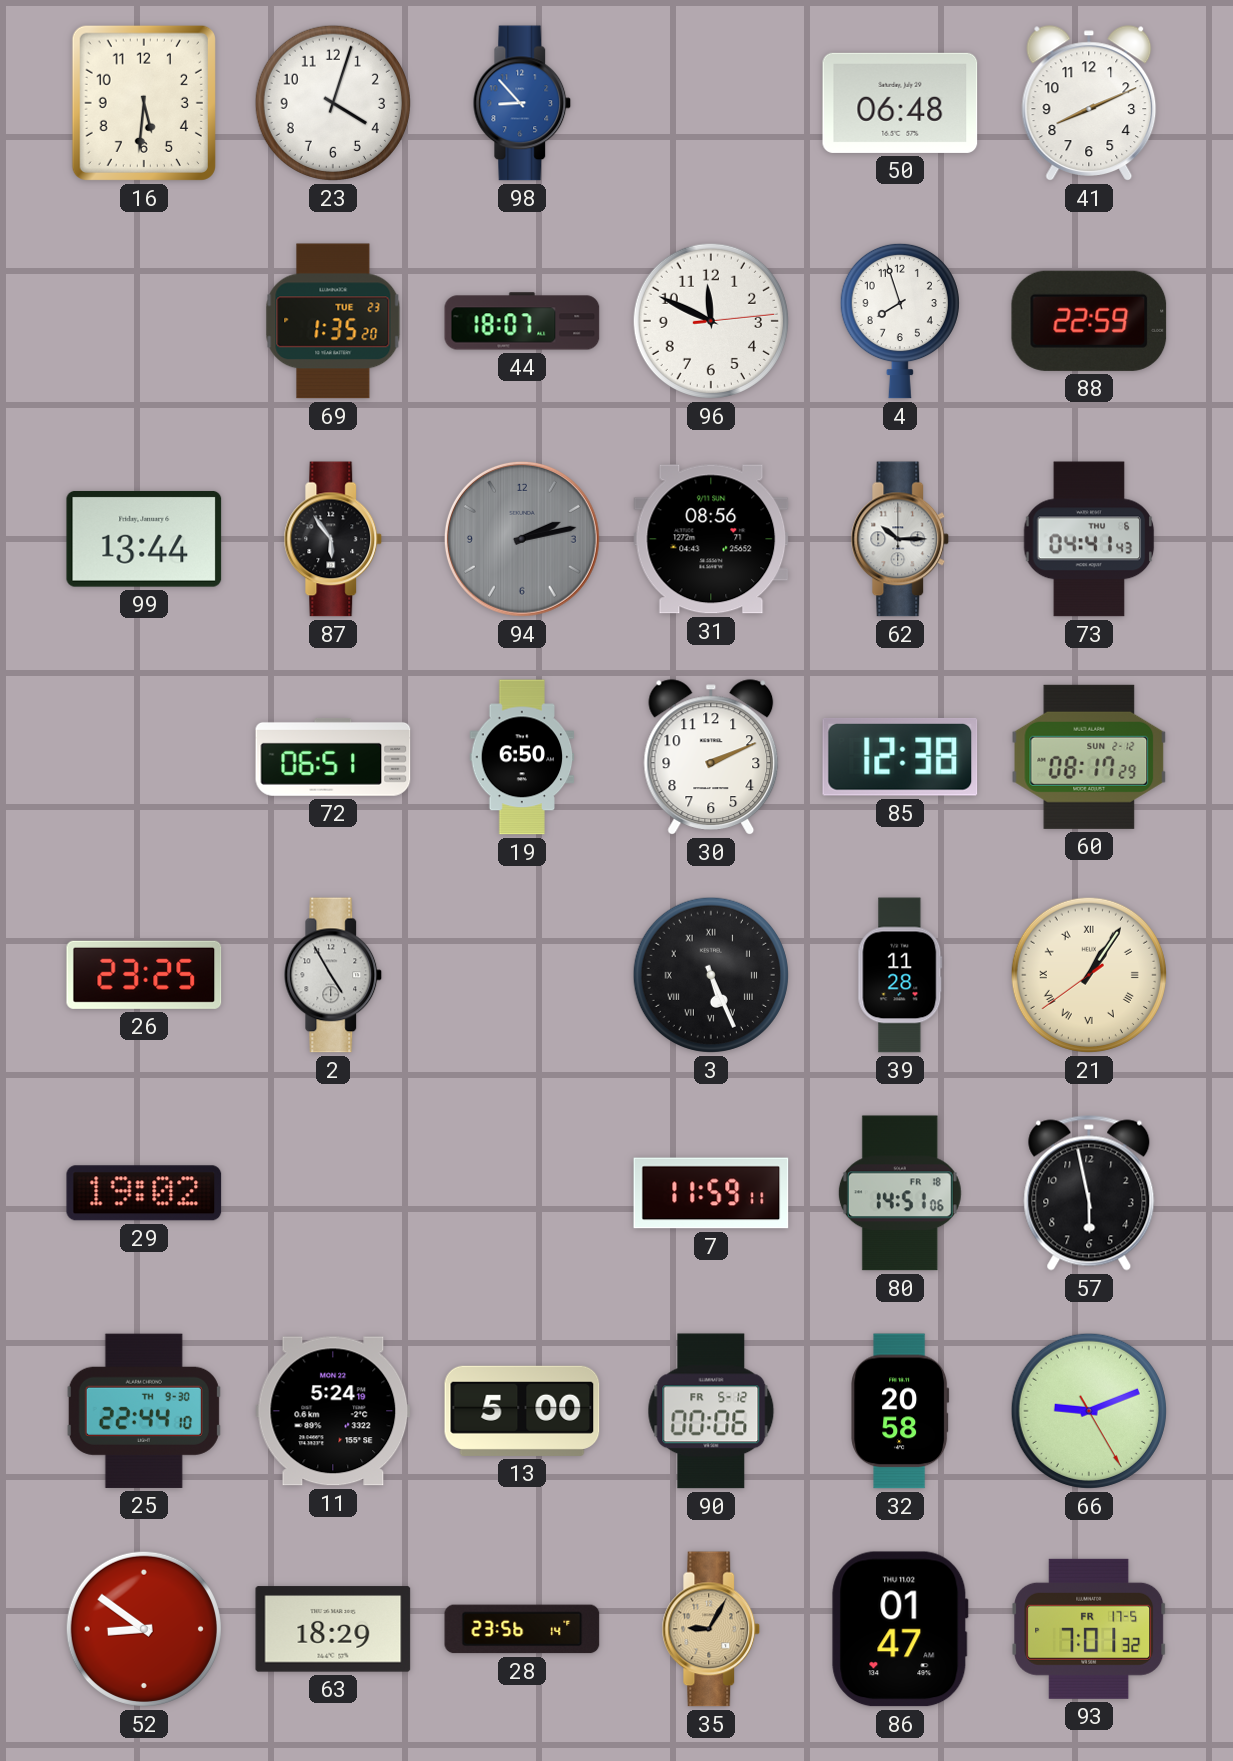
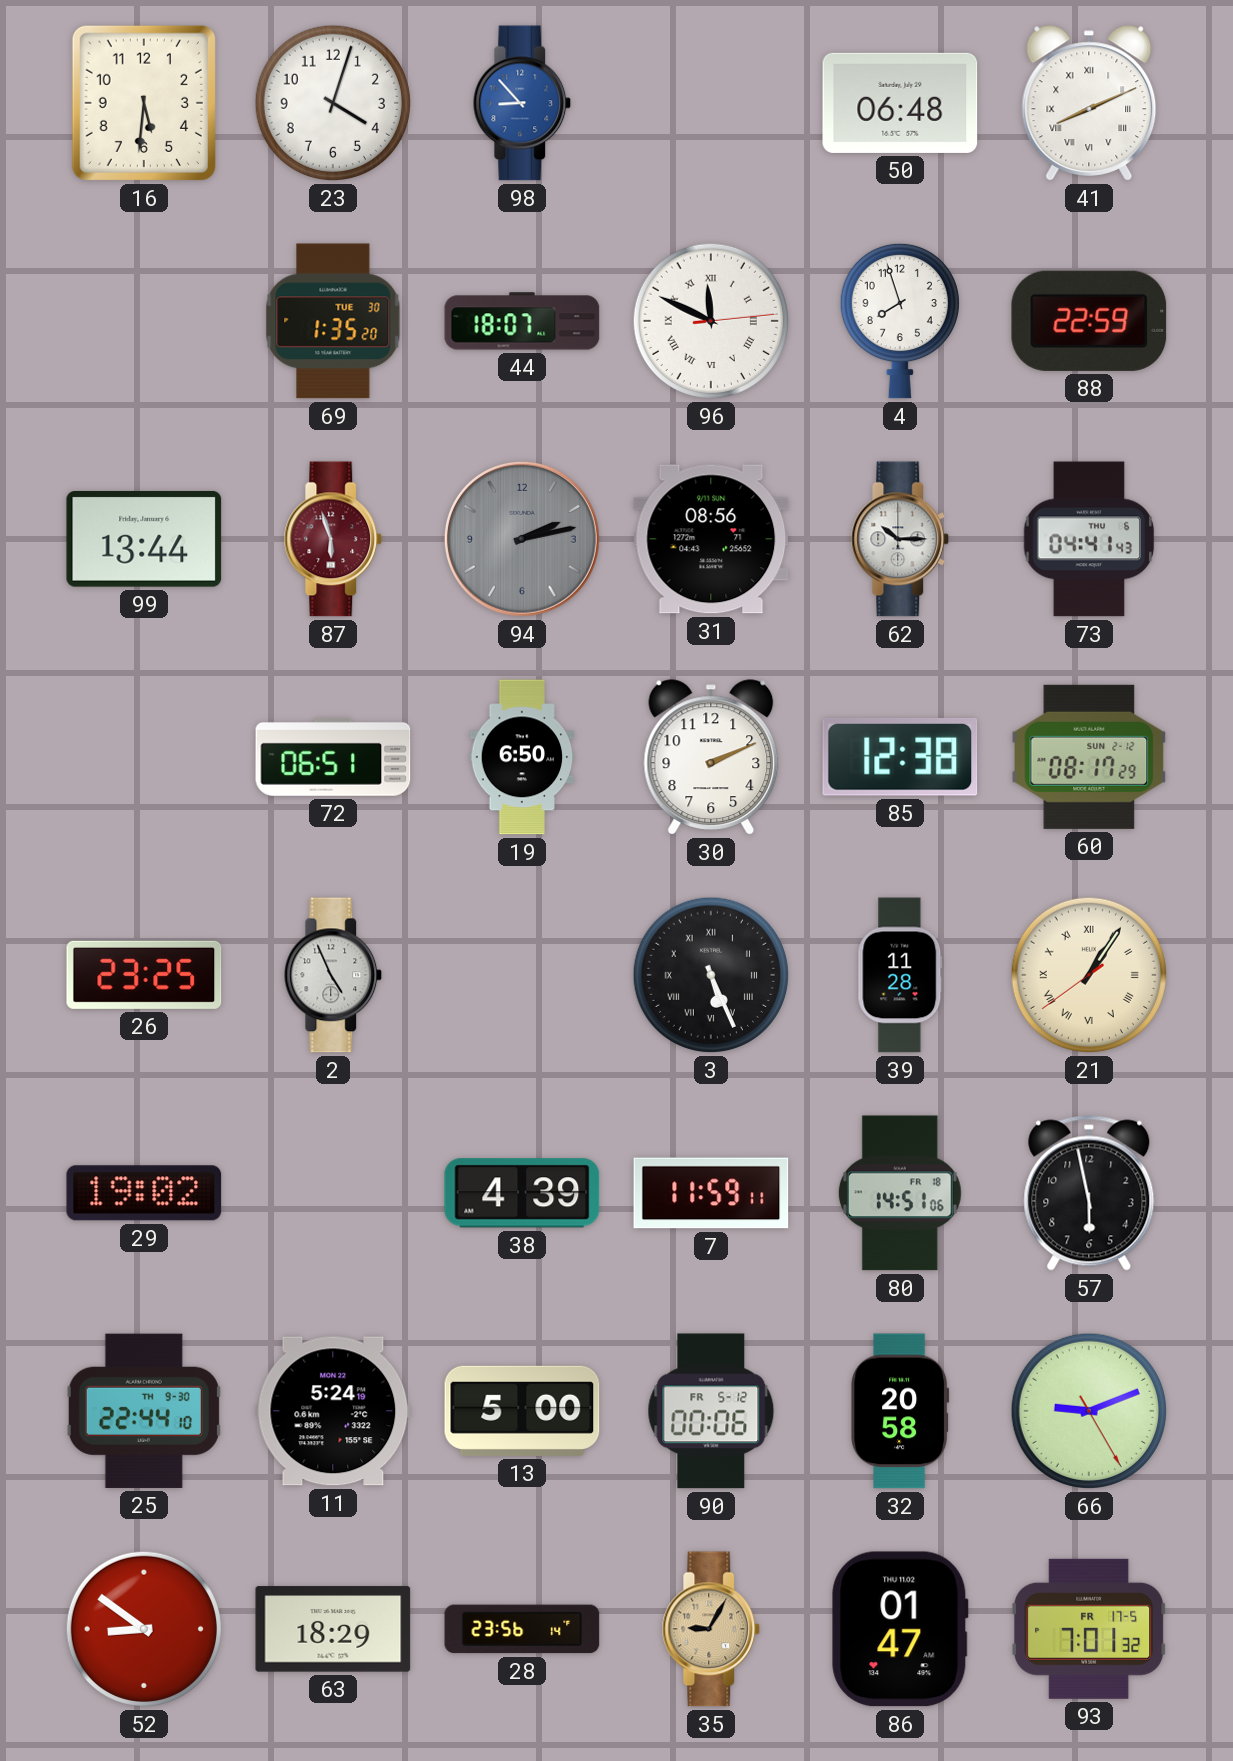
41 numerals: Arabic -> Roman (1089, 103)
69 date: TUE 23 -> TUE 30 (333, 321)
96 numerals: Arabic -> Roman (711, 321)
87: 5:54 -> 5:57 (333, 539)
87 dial: black -> burgundy (333, 539)
2: 4:55 -> 4:56 (333, 975)
38: none -> 4:39 (522, 1193)
